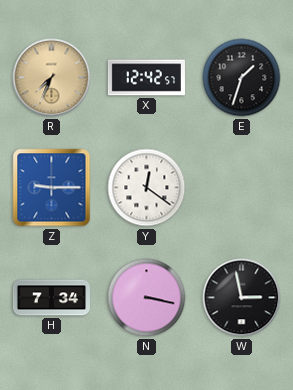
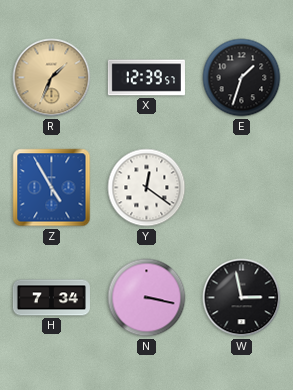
R: 7:34 -> 1:34 (52, 78)
X: 12:42 -> 12:39 (146, 78)
Z: 9:15 -> 4:55 (52, 188)
